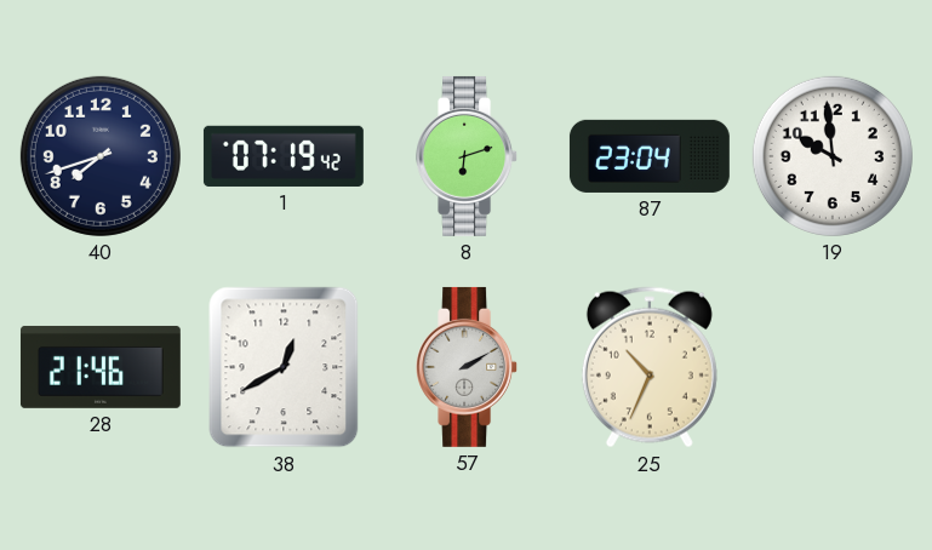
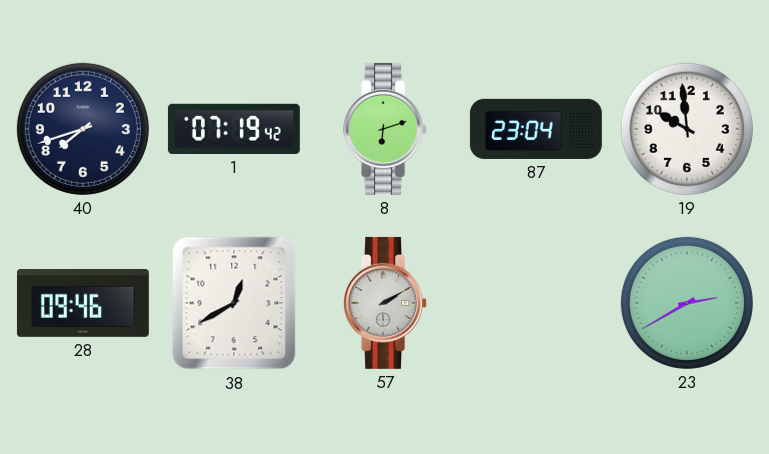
28: 21:46 -> 09:46 (83, 303)
25: 10:34 -> none (650, 367)
23: none -> 2:40 (687, 303)
